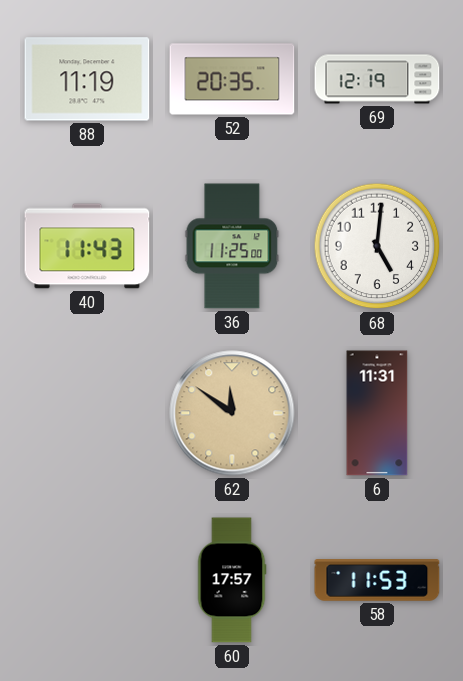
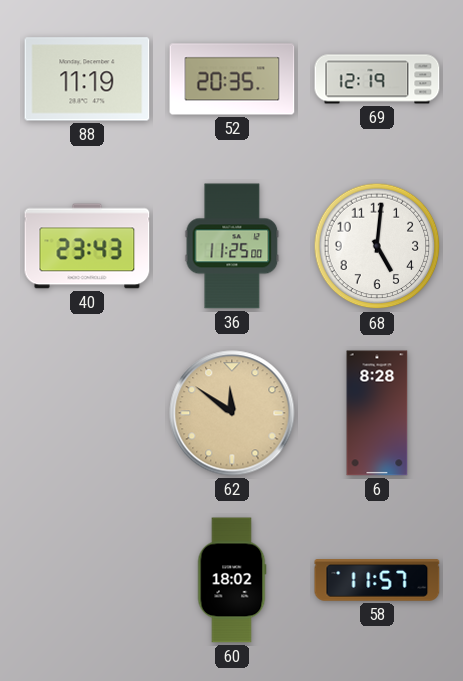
40: 11:43 -> 23:43 (87, 246)
6: 11:31 -> 8:28 (377, 413)
60: 17:57 -> 18:02 (232, 580)
58: 11:53 -> 11:57 (377, 580)
